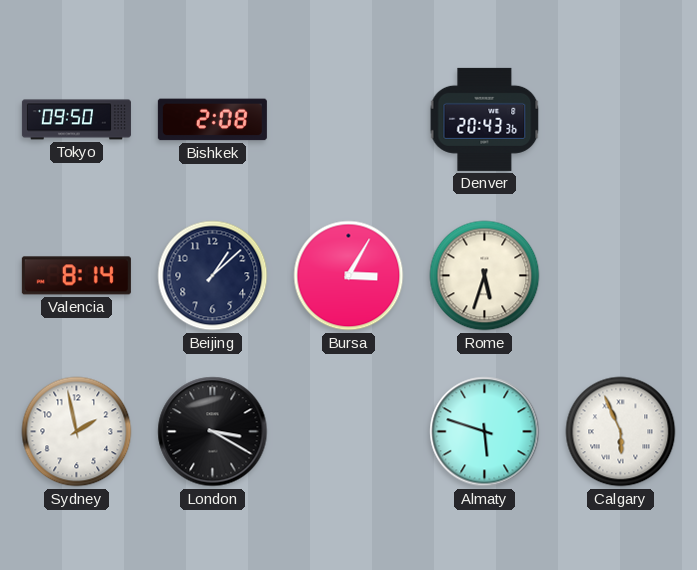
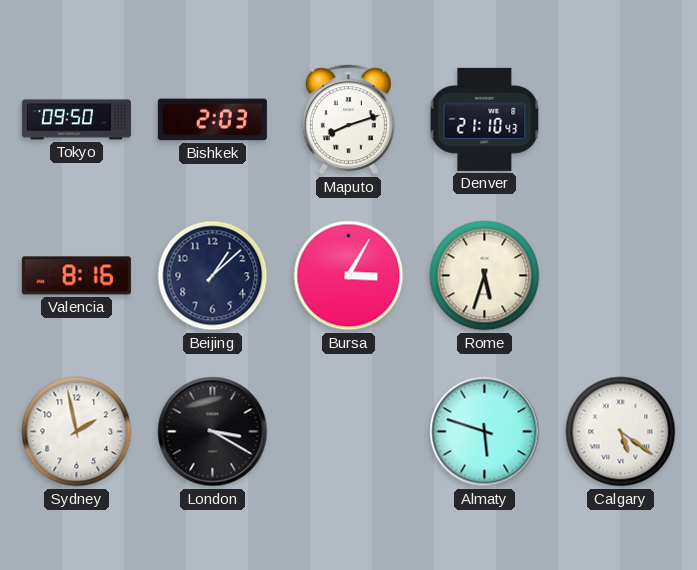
Bishkek: 2:08 -> 2:03 (212, 120)
Maputo: none -> 8:12 (348, 120)
Denver: 20:43 -> 21:10 (485, 119)
Valencia: 8:14 -> 8:16 (76, 276)
Calgary: 5:56 -> 5:21 (621, 432)
